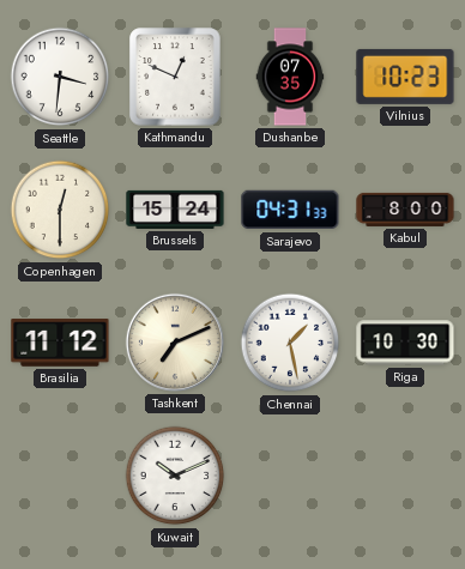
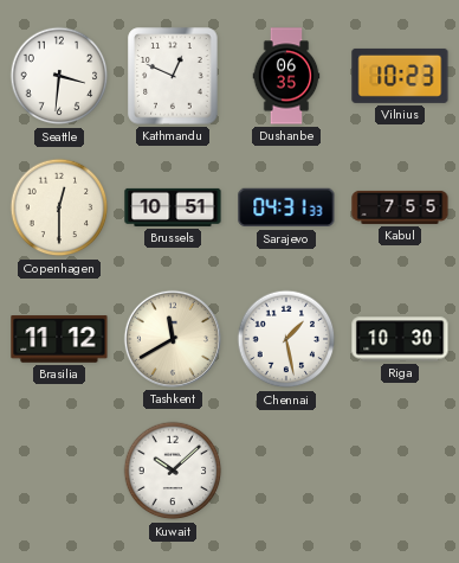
Dushanbe: 07:35 -> 06:35 (286, 76)
Brussels: 15:24 -> 10:51 (173, 207)
Kabul: 8:00 -> 7:55 (400, 207)
Tashkent: 7:11 -> 11:40 (173, 339)
Kuwait: 10:11 -> 10:08 (173, 471)
